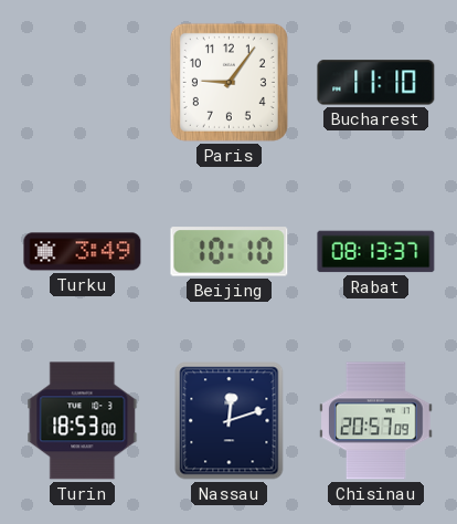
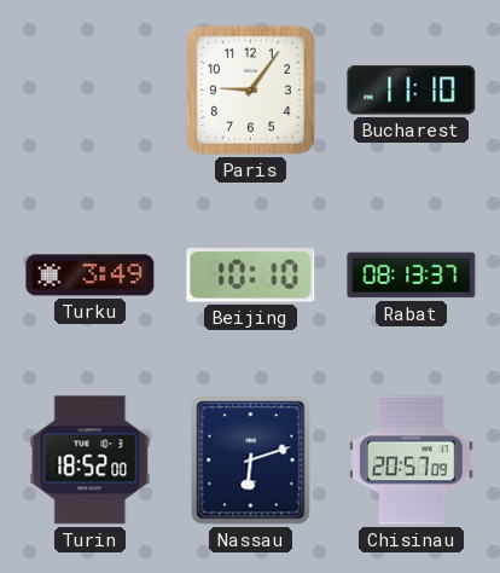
Turin: 18:53 -> 18:52 (91, 461)
Nassau: 12:12 -> 6:12 (251, 461)
